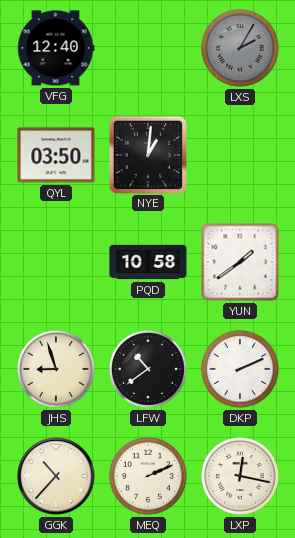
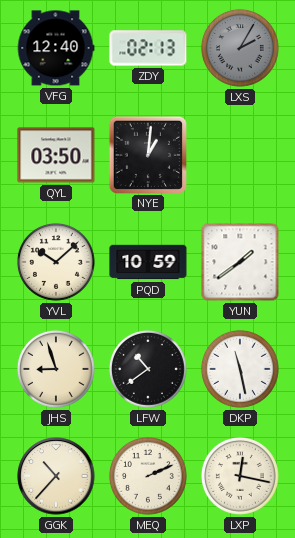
ZDY: none -> 02:13 (148, 48)
YVL: none -> 10:08 (56, 262)
PQD: 10:58 -> 10:59 (148, 262)
DKP: 2:11 -> 11:28 (240, 369)
